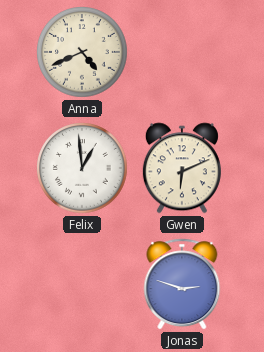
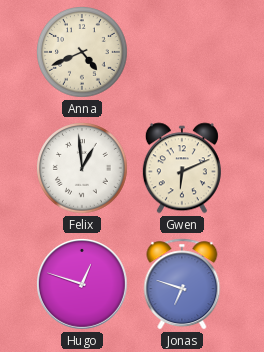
Hugo: none -> 12:48 (83, 285)
Jonas: 2:48 -> 6:48 (182, 284)
